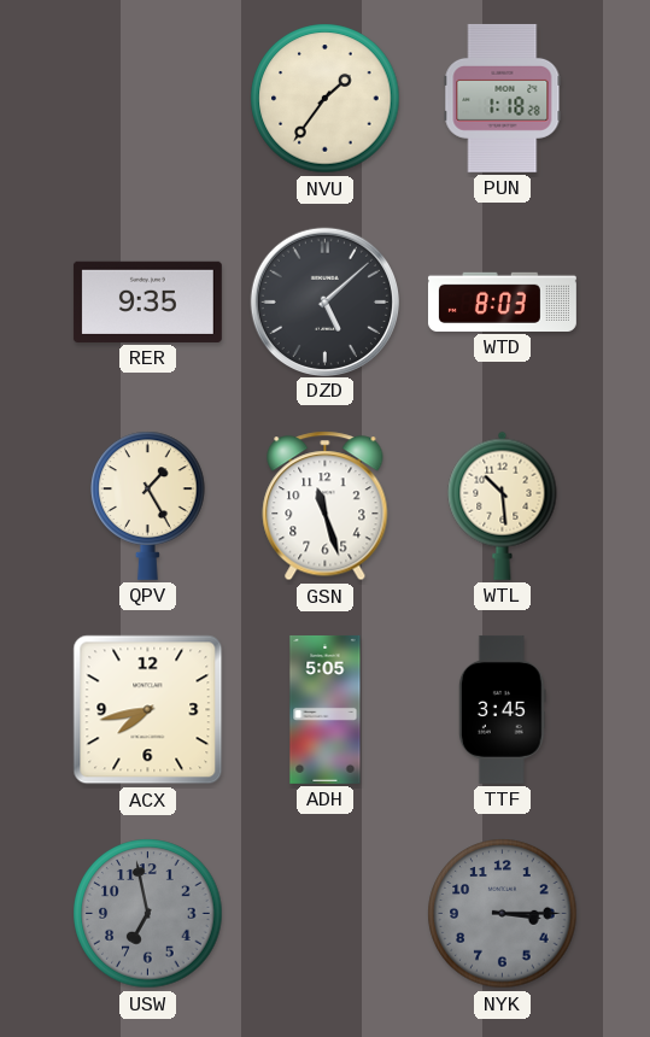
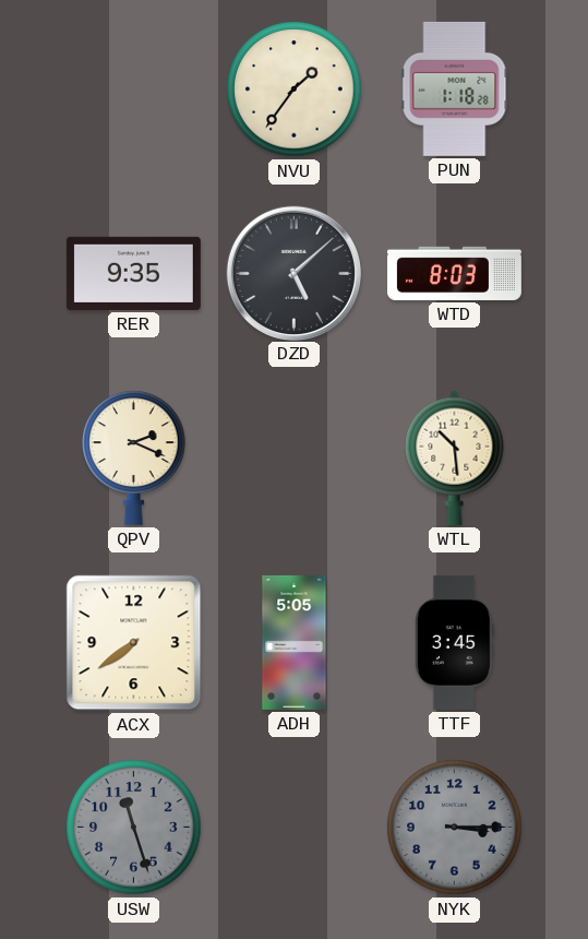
QPV: 1:25 -> 2:19 (134, 457)
GSN: 11:27 -> none (326, 506)
ACX: 7:43 -> 7:39 (134, 643)
USW: 6:58 -> 11:27 (134, 828)
